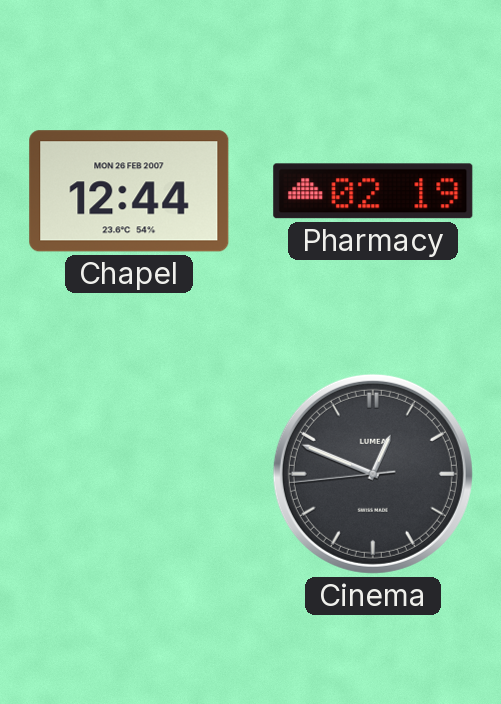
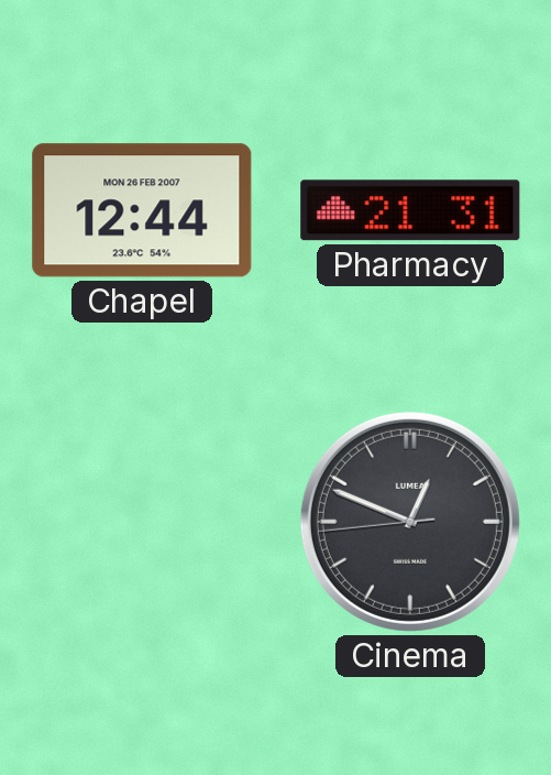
Pharmacy: 02:19 -> 21:31 (410, 210)
